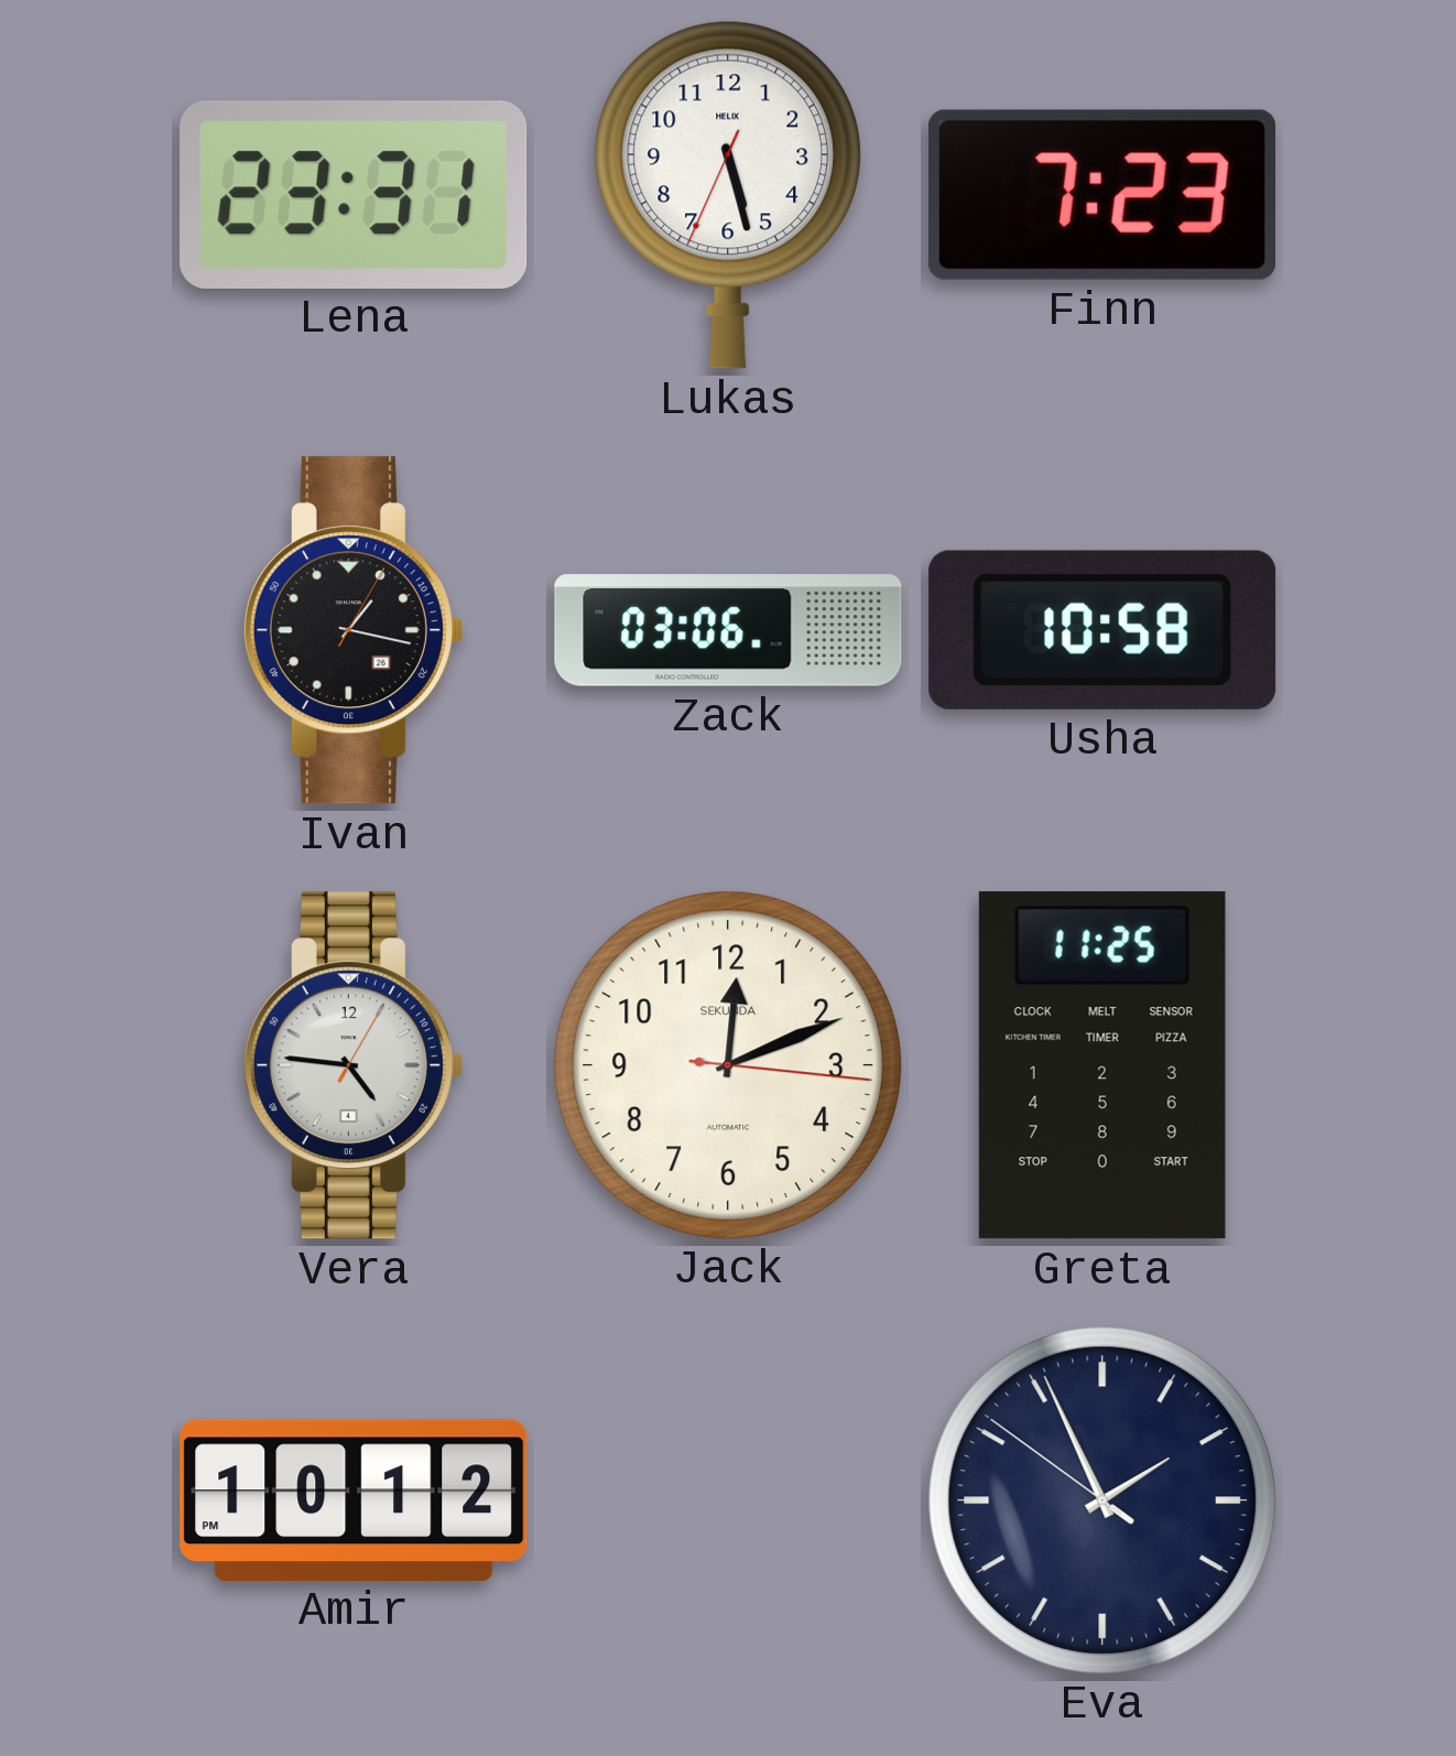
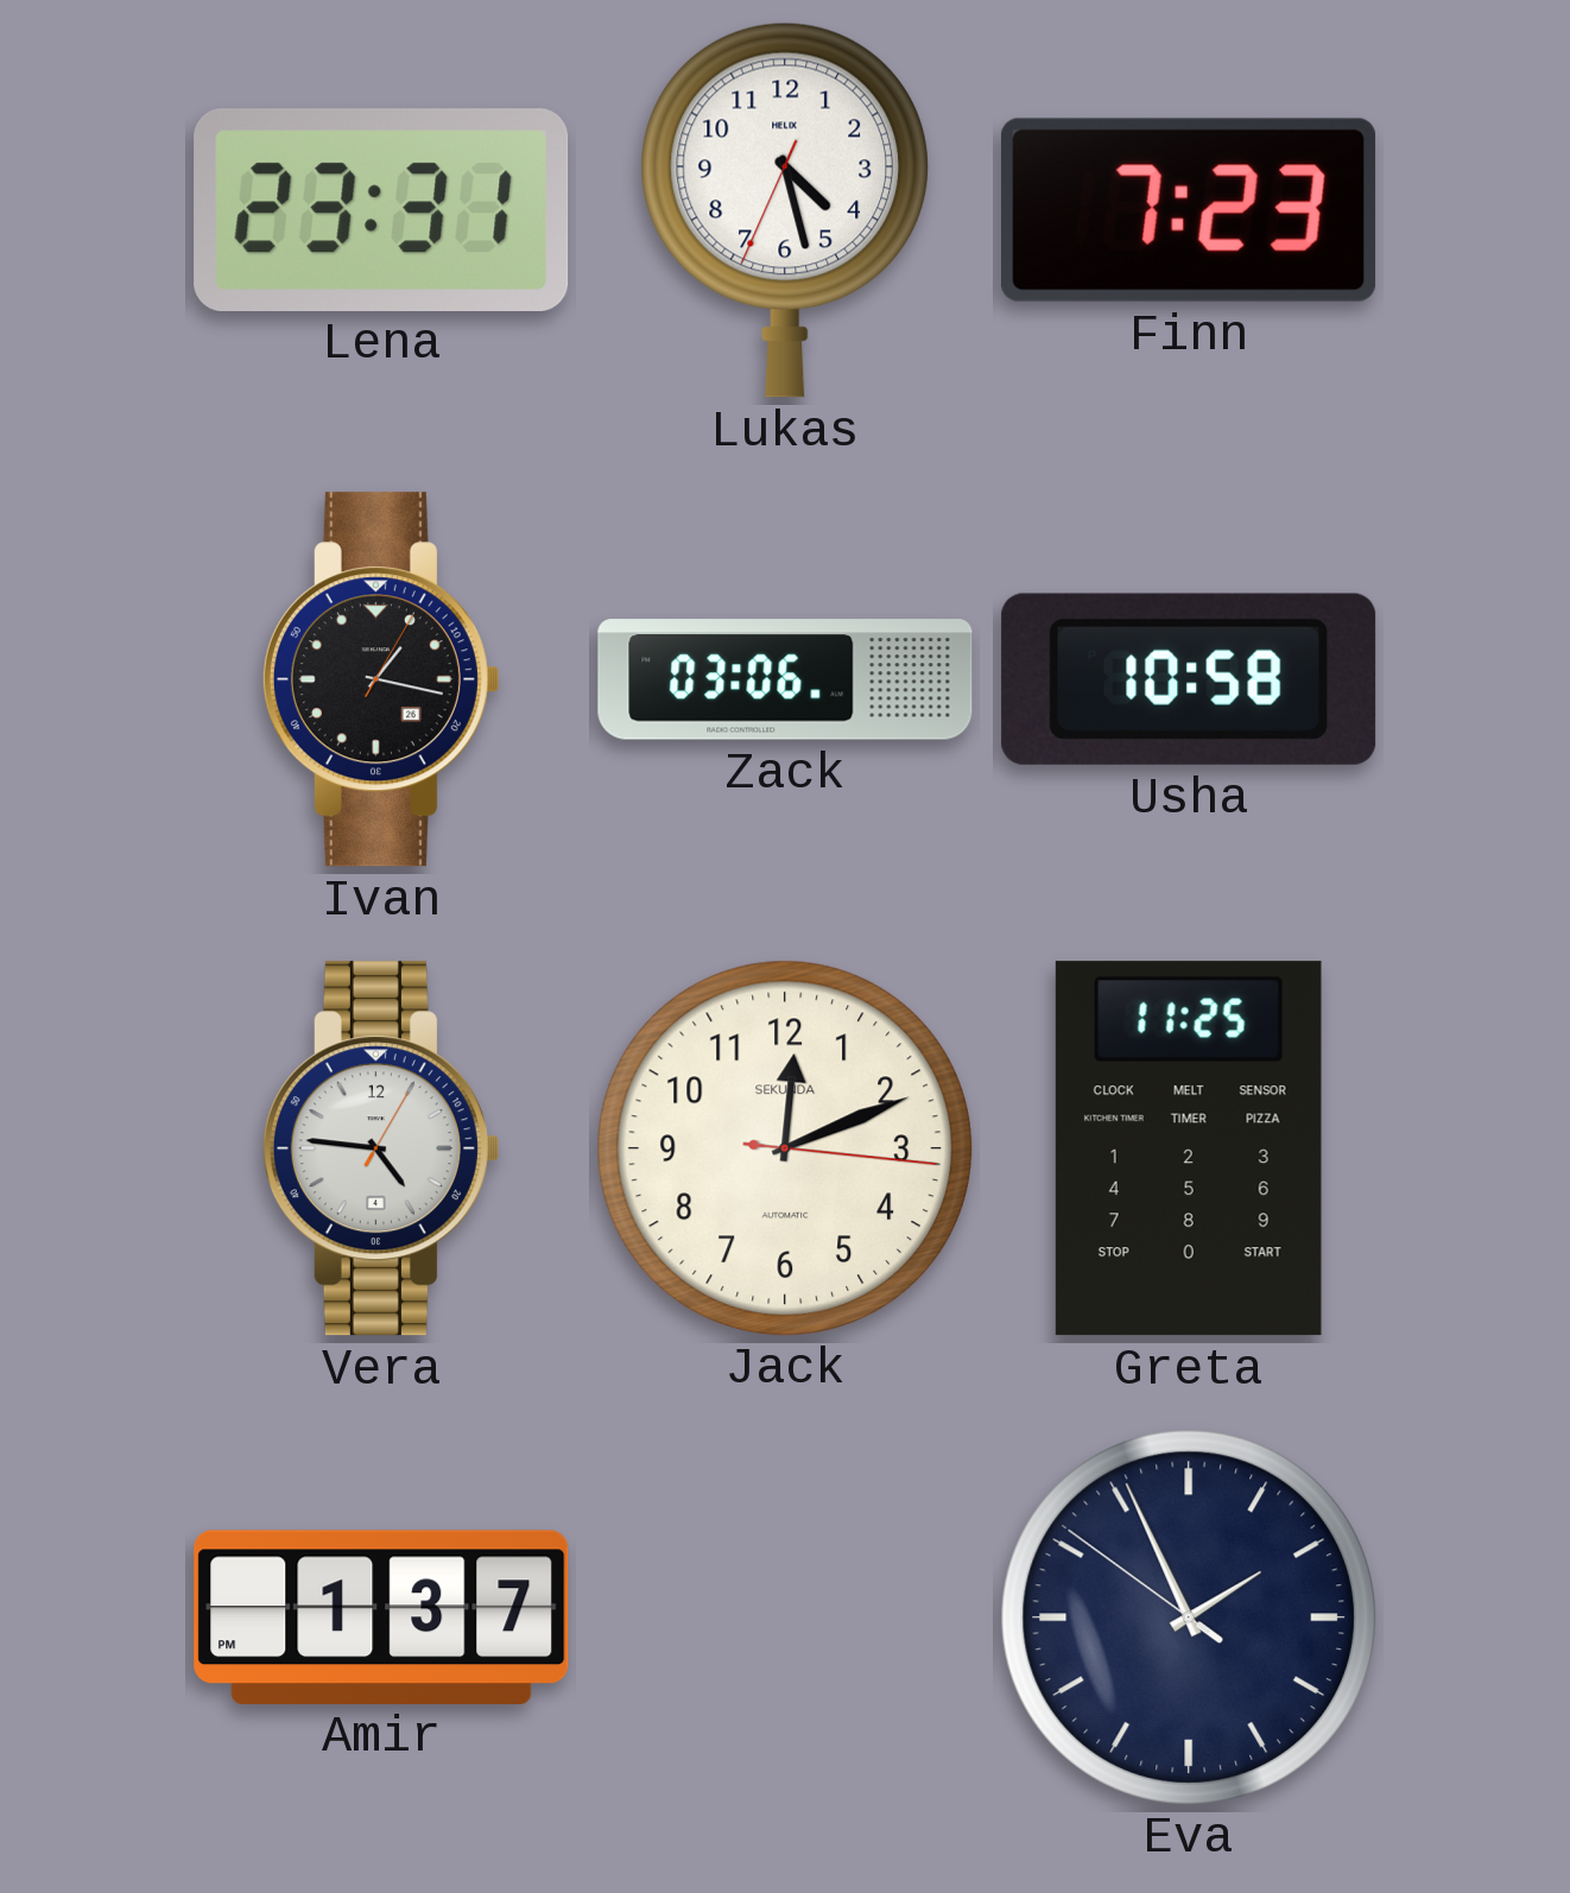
Lukas: 5:27 -> 4:27 (785, 210)
Amir: 10:12 -> 1:37 (381, 1616)
